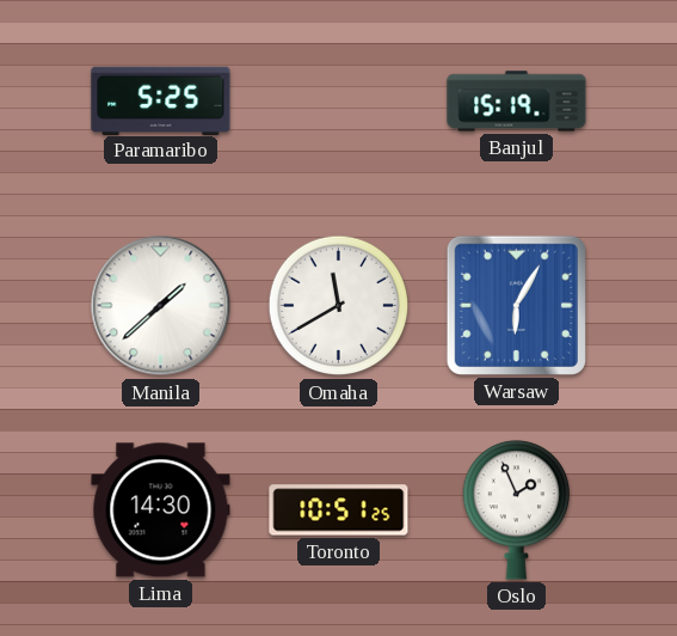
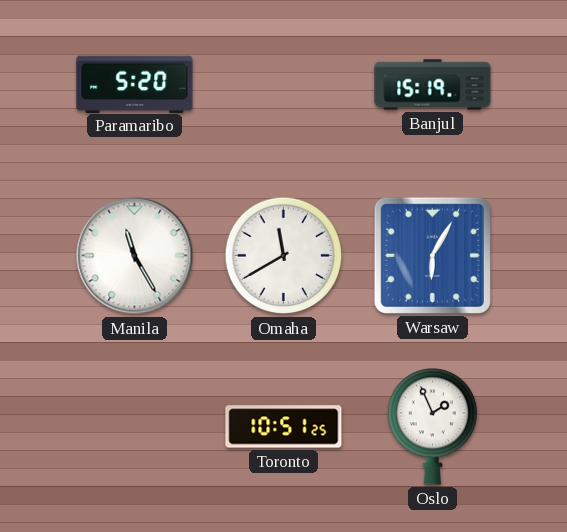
Paramaribo: 5:25 -> 5:20 (135, 84)
Manila: 1:38 -> 11:25 (135, 256)
Lima: 14:30 -> none (161, 510)
